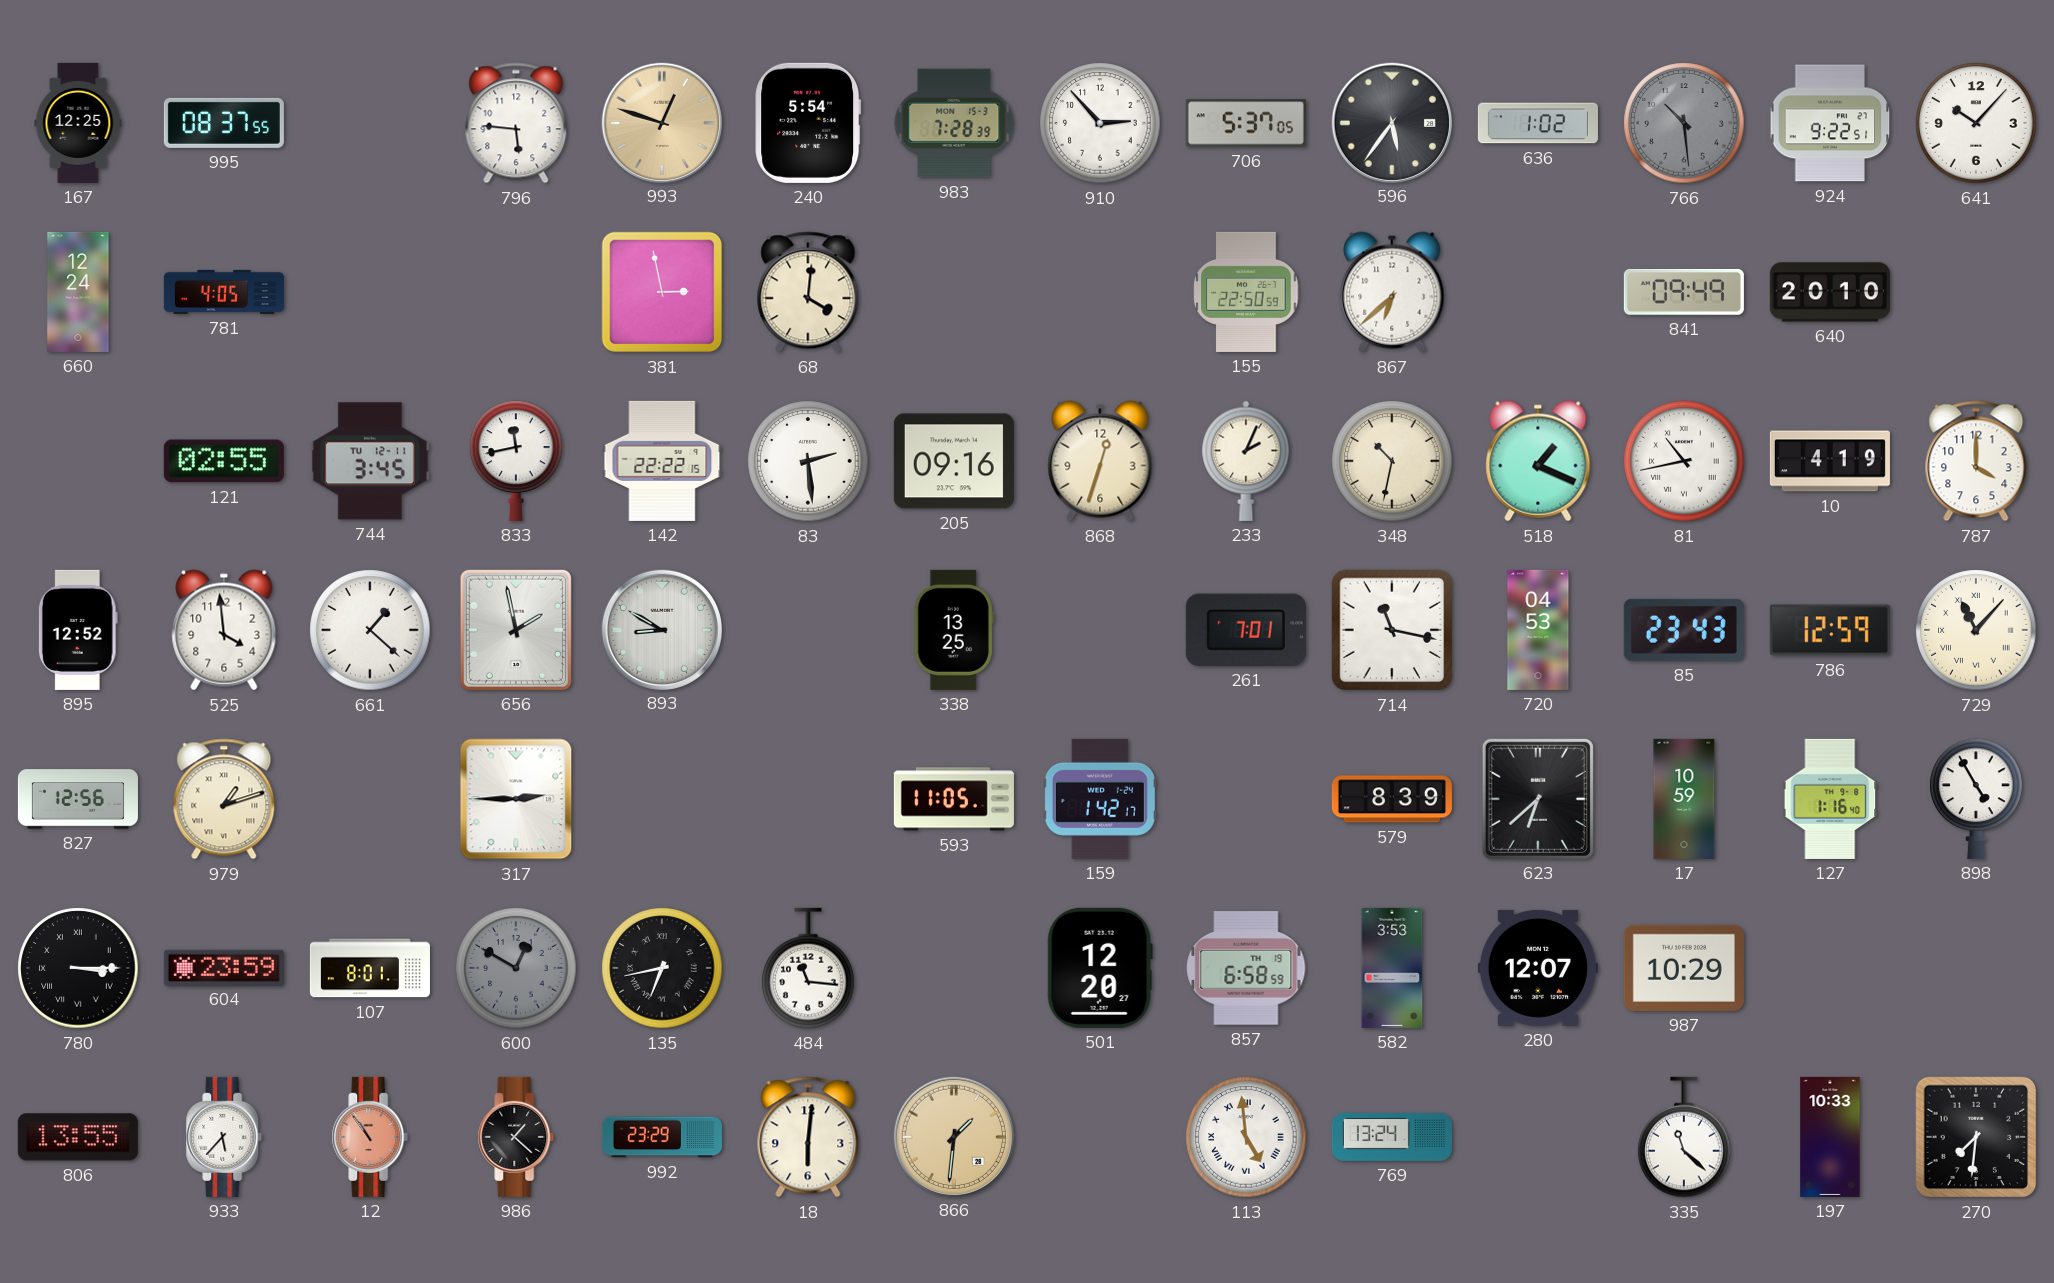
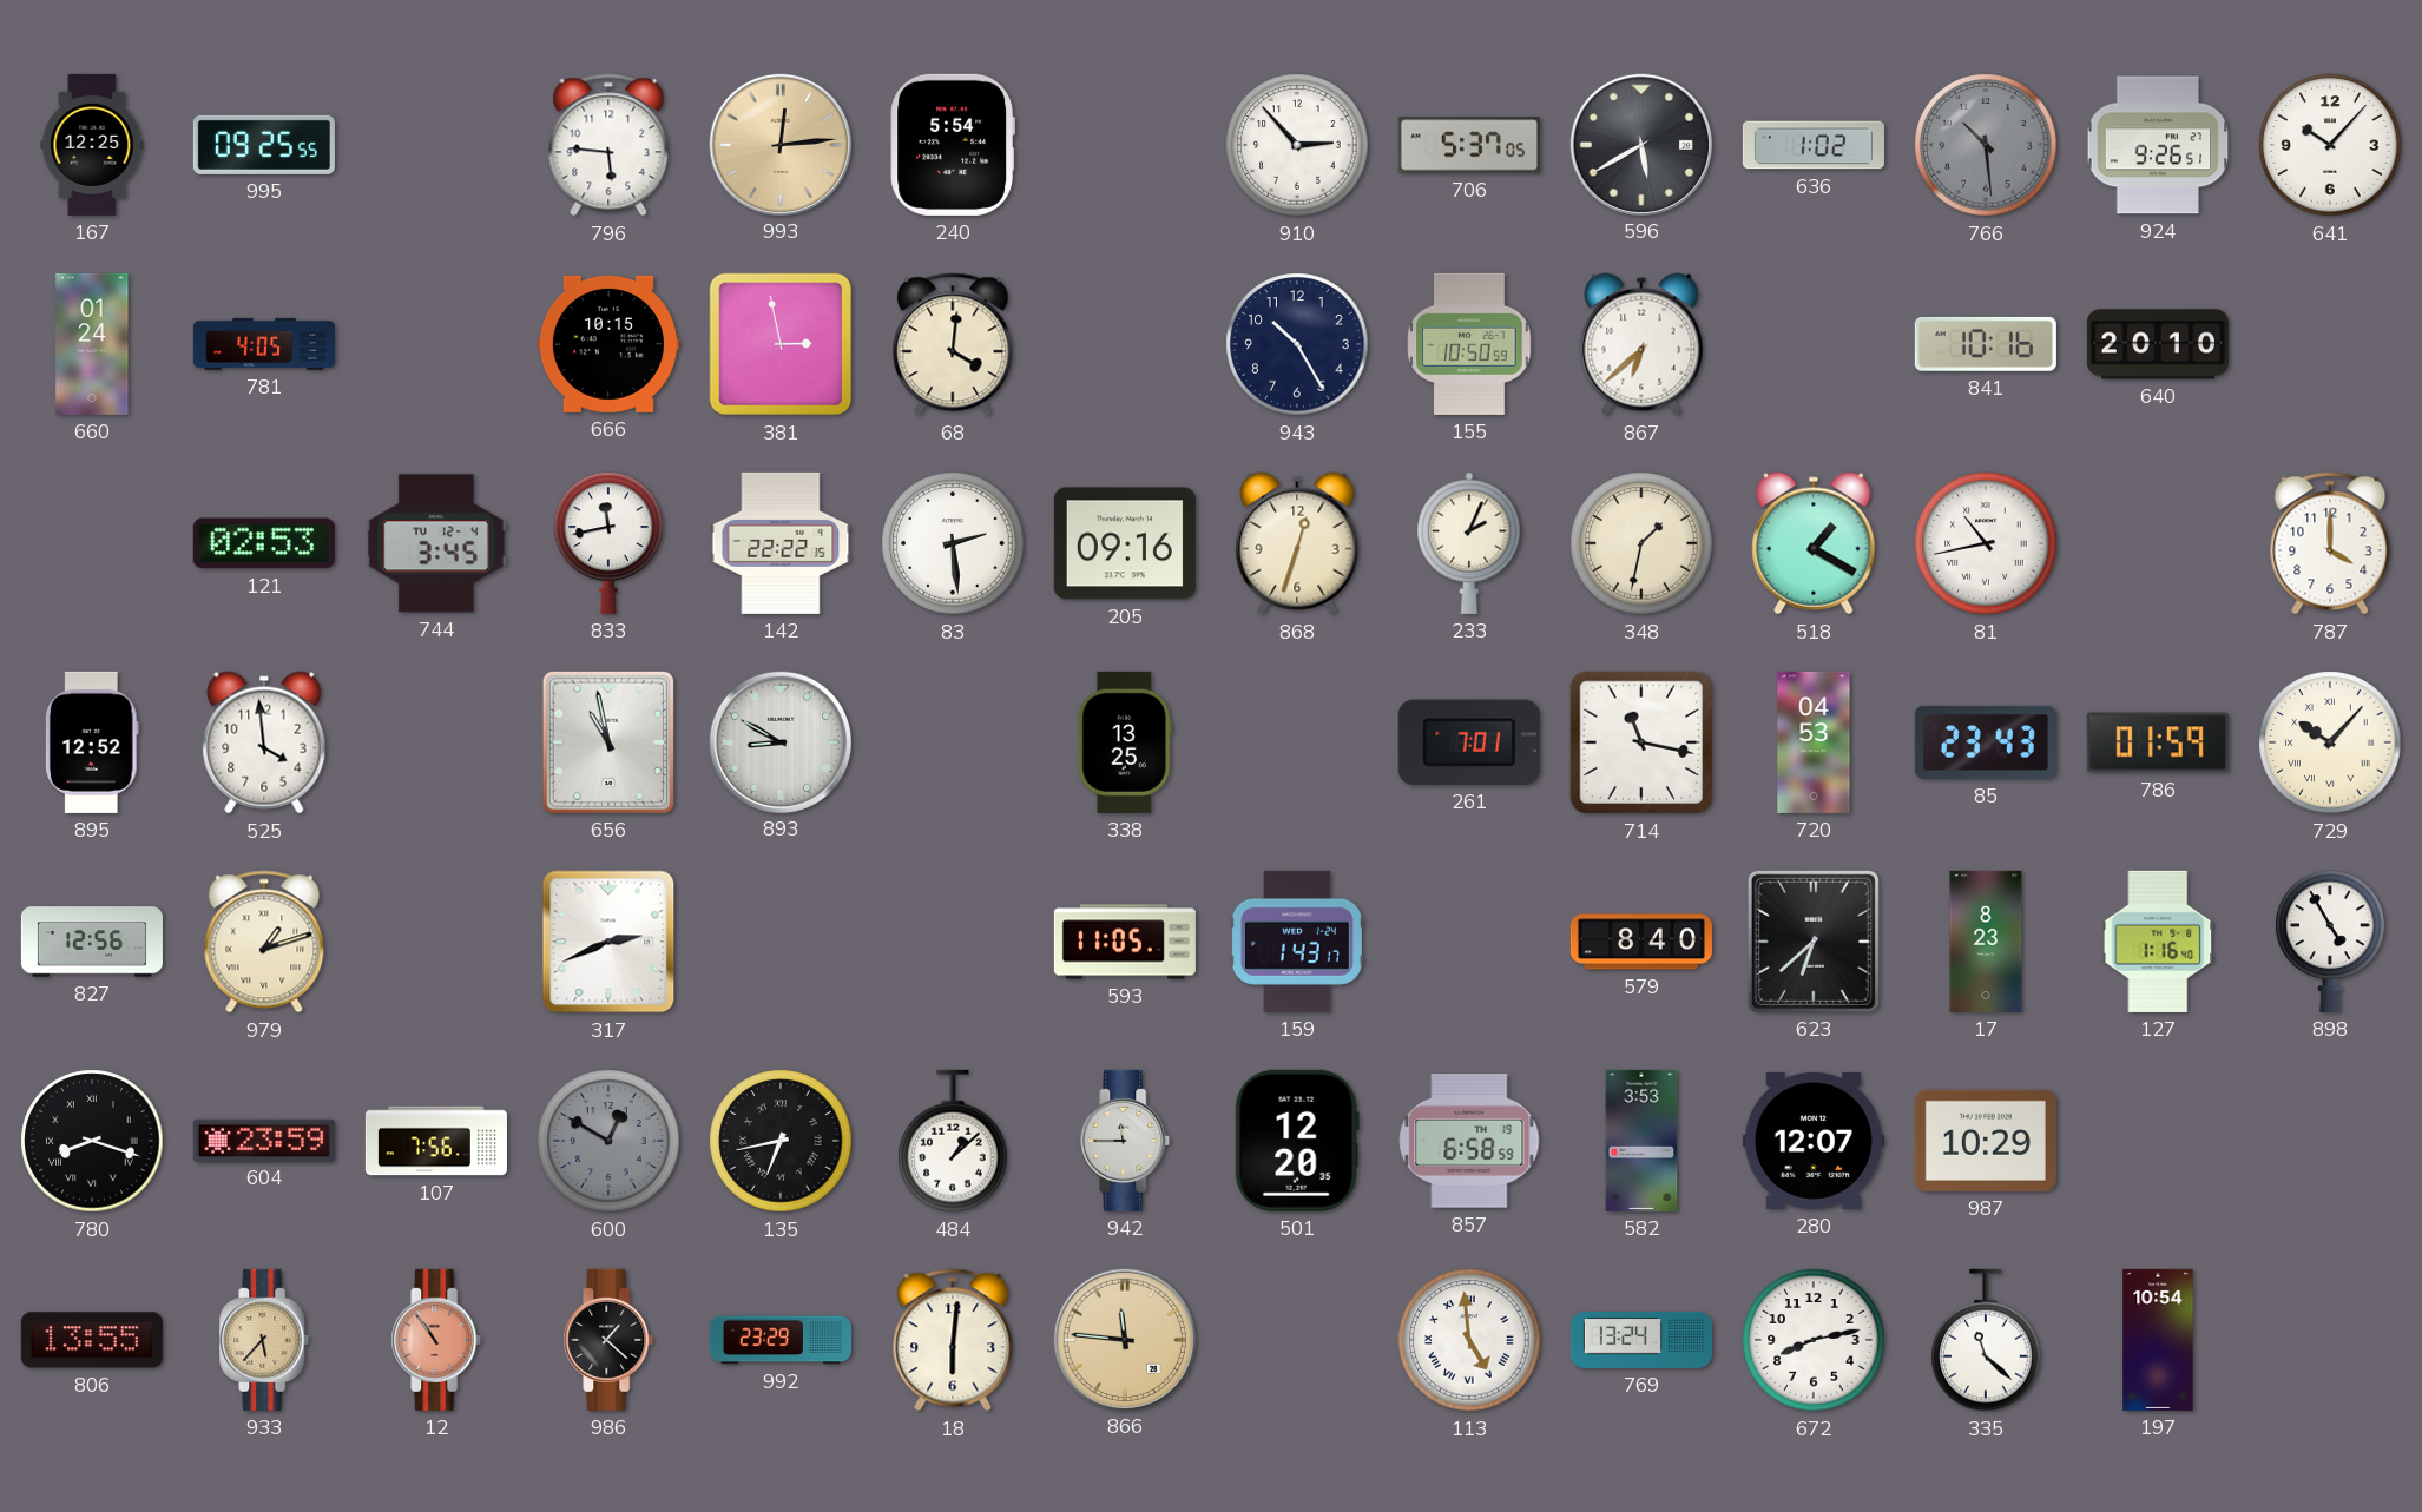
995: 08:37 -> 09:25 (264, 145)
993: 12:48 -> 12:14 (779, 144)
983: 7:28 -> none (954, 123)
596: 5:36 -> 5:40 (1640, 144)
924: 9:22 -> 9:26 (2158, 145)
660: 12:24 -> 01:24 (92, 344)
666: none -> 10:15 (608, 344)
943: none -> 10:25 (1297, 344)
155: 22:50 -> 10:50 (1469, 344)
841: 09:49 -> 10:16 (1986, 344)
121: 02:55 -> 02:53 (264, 543)
744 date: TU 12-11 -> TU 12-4 (436, 543)
348: 10:32 -> 1:32 (1641, 543)
518: 1:19 -> 1:20 (1814, 543)
10: 4:19 -> none (1830, 461)
661: 1:22 -> none (370, 630)
656: 1:58 -> 10:58 (608, 742)
786: 12:59 -> 01:59 (2158, 742)
729: 11:07 -> 10:07 (2330, 742)
317: 2:45 -> 2:41 (608, 942)
159: 1:42 -> 1:43 (1297, 942)
579: 8:39 -> 8:40 (1641, 942)
17: 10:59 -> 8:23 (1986, 942)
780: 3:15 -> 8:18 (92, 1141)
107: 8:01 -> 7:56 (436, 1141)
484: 11:16 -> 1:08 (953, 1141)
942: none -> 11:45 (1125, 1141)
501: 12:20:27 -> 12:20:35 (1297, 1141)
933 dial: white -> champagne (264, 1340)
866: 1:31 -> 11:46 (1124, 1339)
672: none -> 8:13 (1814, 1340)
197: 10:33 -> 10:54 (2158, 1340)
270: 7:31 -> none (1976, 1137)
